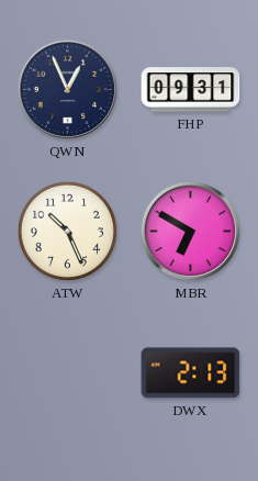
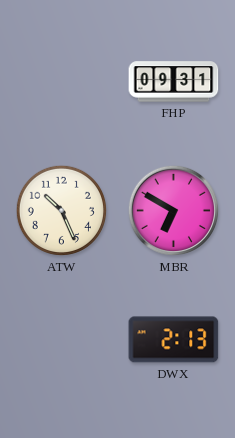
QWN: 12:56 -> none (67, 89)
